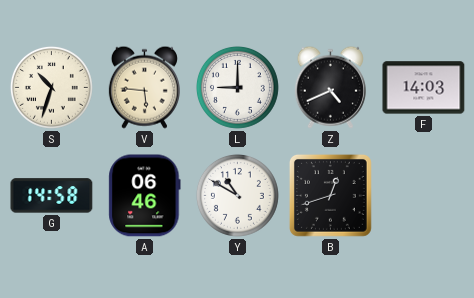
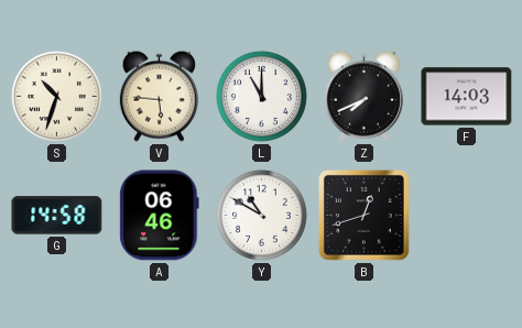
L: 9:00 -> 11:00 (261, 96)
Z: 4:41 -> 7:41 (363, 96)
